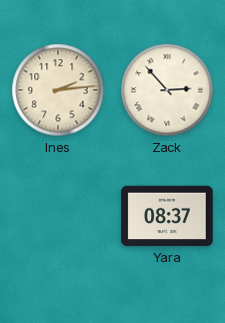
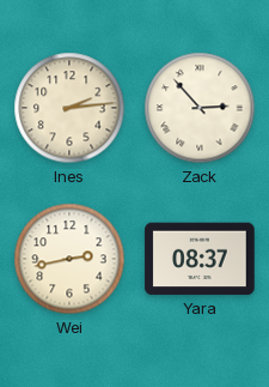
Wei: none -> 2:43 (69, 259)
